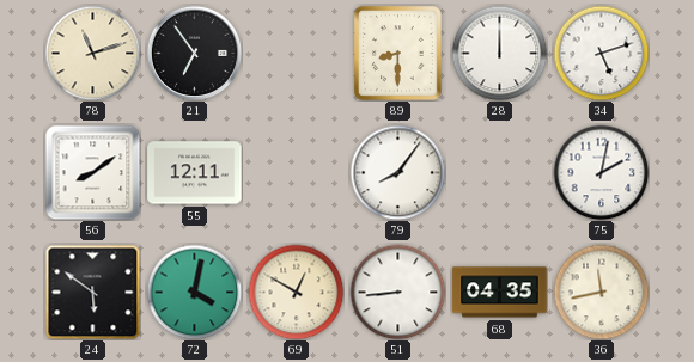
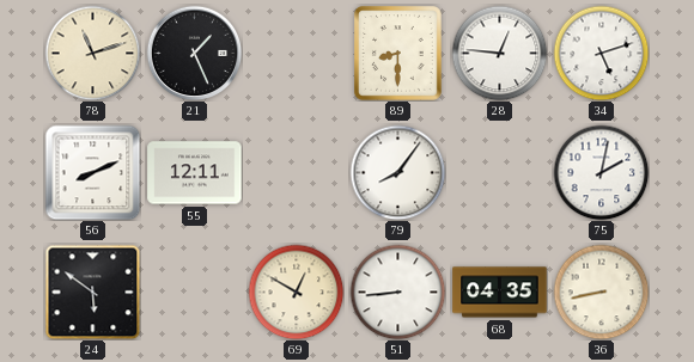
21: 6:54 -> 1:26 (194, 53)
28: 12:00 -> 12:46 (499, 53)
56: 8:09 -> 8:11 (92, 172)
72: 4:02 -> none (194, 292)
36: 11:43 -> 8:43 (601, 292)
